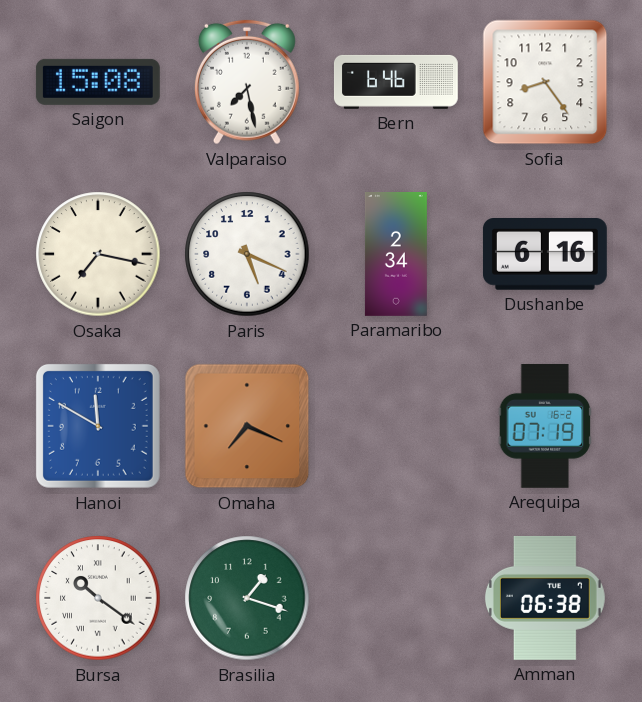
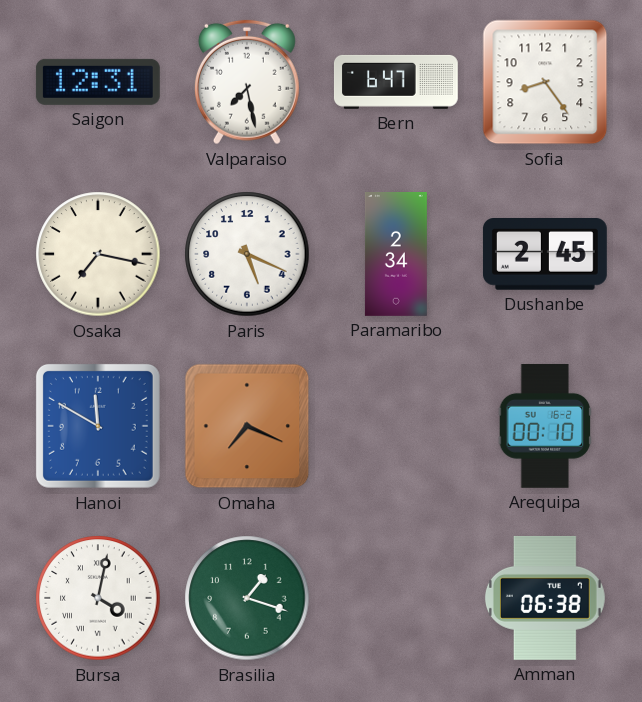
Saigon: 15:08 -> 12:31 (98, 82)
Bern: 6:46 -> 6:47 (396, 82)
Dushanbe: 6:16 -> 2:45 (545, 255)
Arequipa: 07:19 -> 00:10 (545, 426)
Bursa: 10:21 -> 4:02 (98, 598)
